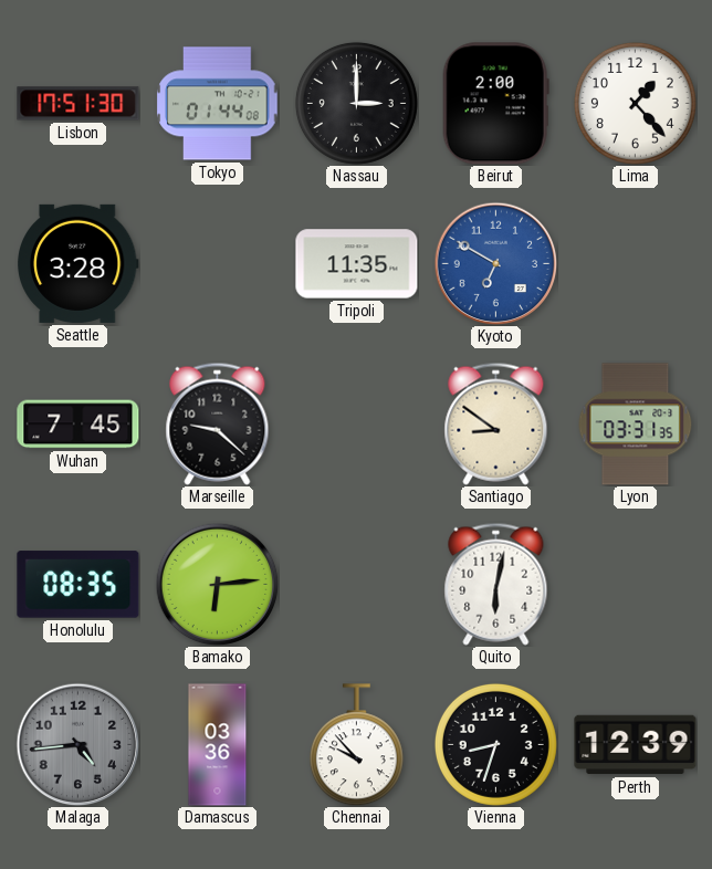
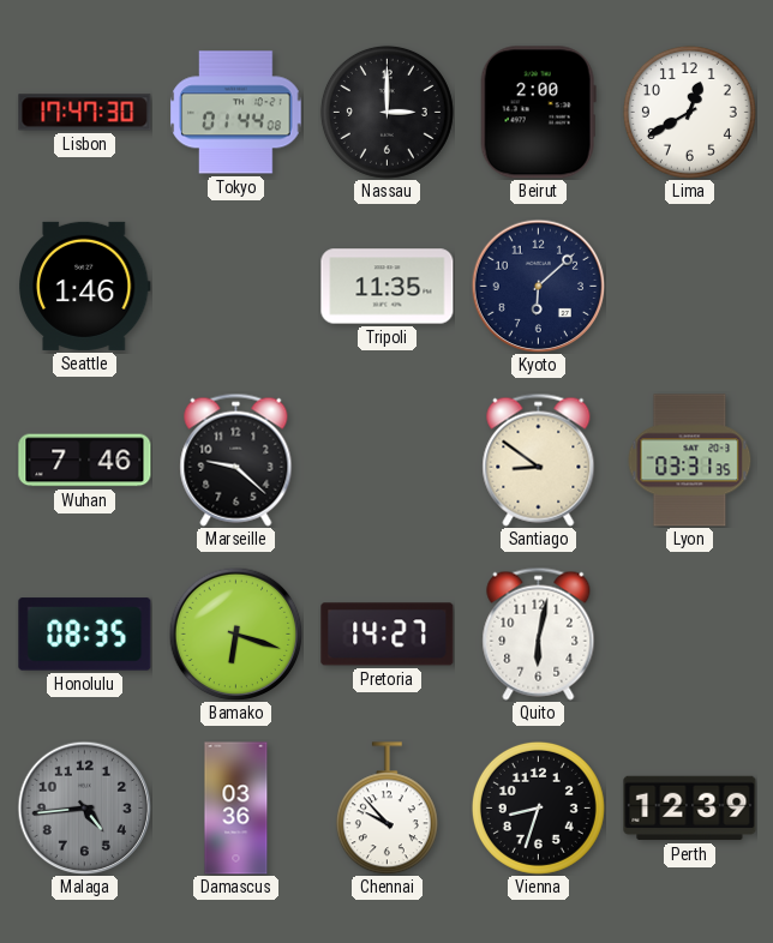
Lisbon: 17:51 -> 17:47 (85, 113)
Lima: 1:23 -> 12:40 (689, 112)
Seattle: 3:28 -> 1:46 (85, 286)
Kyoto: 6:50 -> 6:08 (538, 286)
Kyoto dial: blue -> navy (538, 286)
Wuhan: 7:45 -> 7:46 (85, 461)
Bamako: 6:14 -> 6:18 (235, 633)
Pretoria: none -> 14:27 (388, 635)
